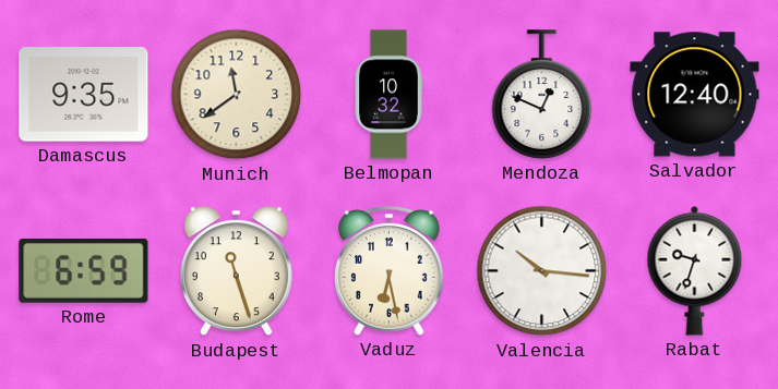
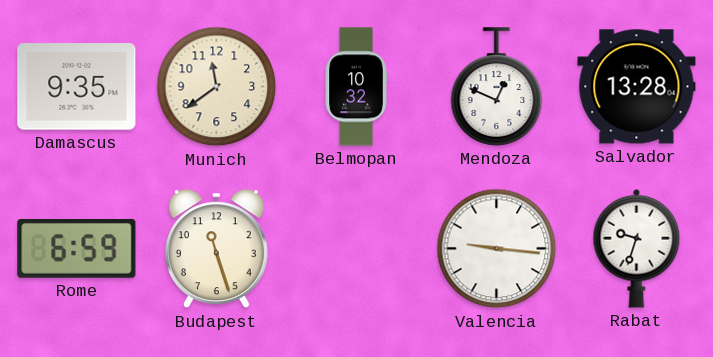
Salvador: 12:40 -> 13:28 (637, 87)
Vaduz: 6:28 -> none (390, 271)
Valencia: 10:16 -> 9:16 (497, 249)
